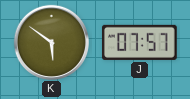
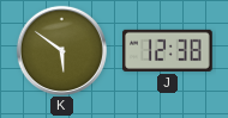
J: 07:57 -> 12:38 (167, 50)
